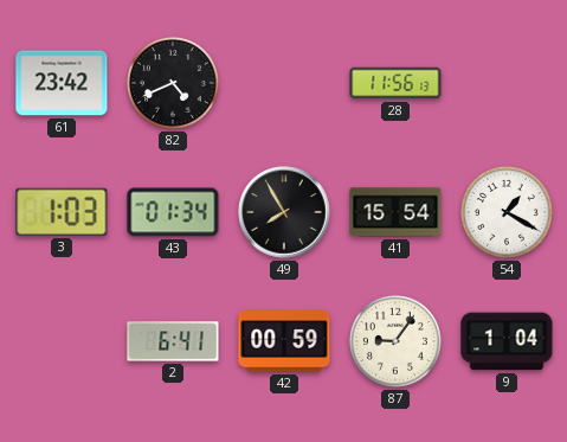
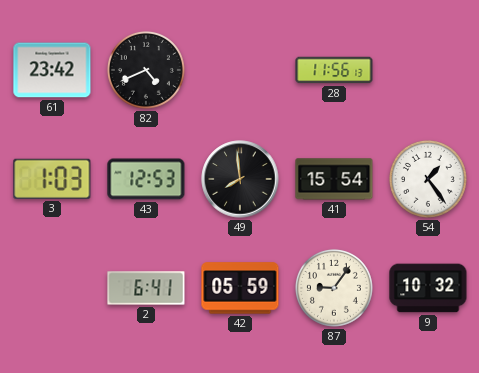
43: 01:34 -> 12:53 (146, 179)
49: 7:55 -> 7:59 (240, 179)
54: 1:20 -> 1:24 (428, 179)
42: 00:59 -> 05:59 (240, 288)
9: 1:04 -> 10:32 (428, 288)
